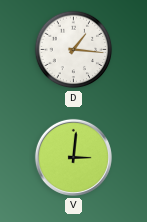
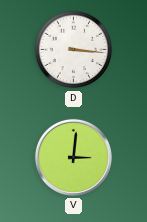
D: 1:16 -> 3:16 (74, 50)
